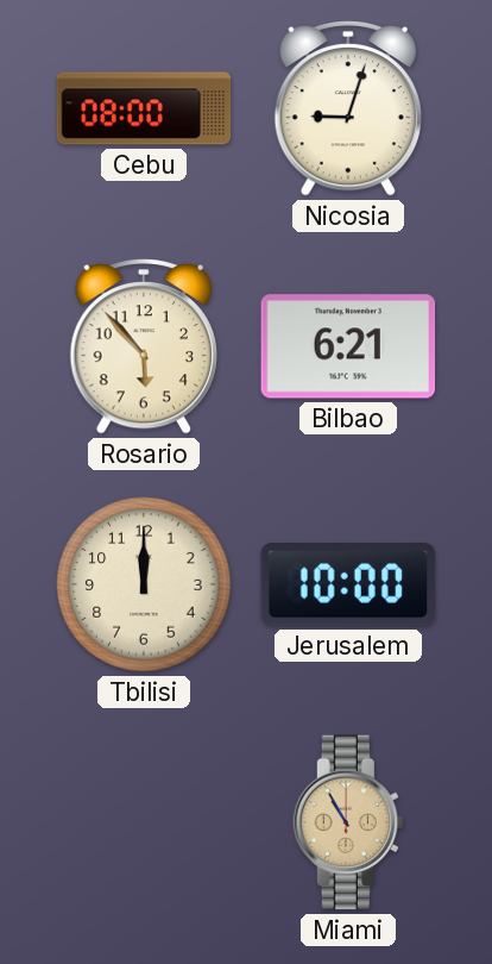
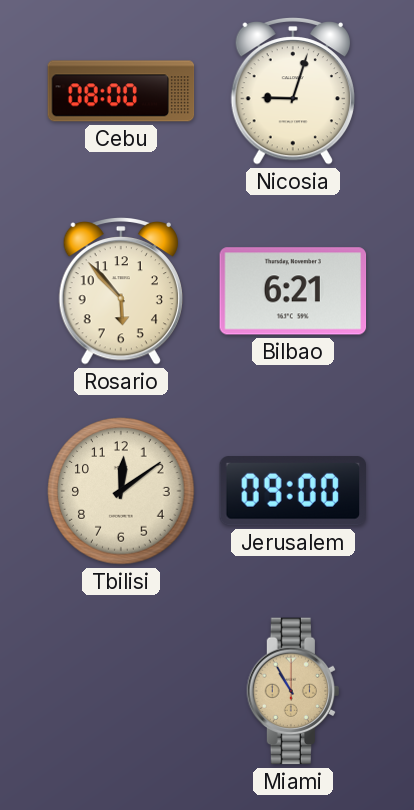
Tbilisi: 12:00 -> 12:09 (121, 491)
Jerusalem: 10:00 -> 09:00 (292, 491)
